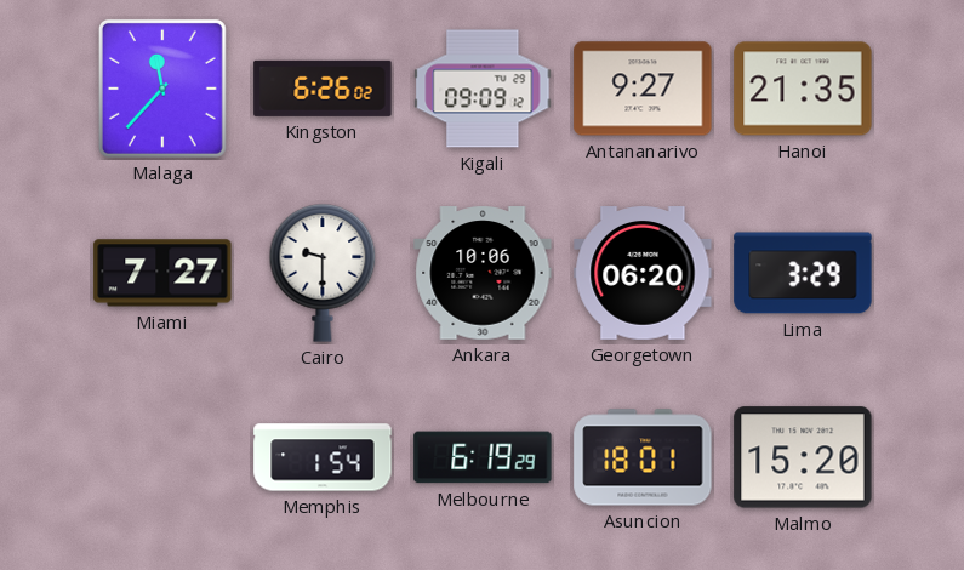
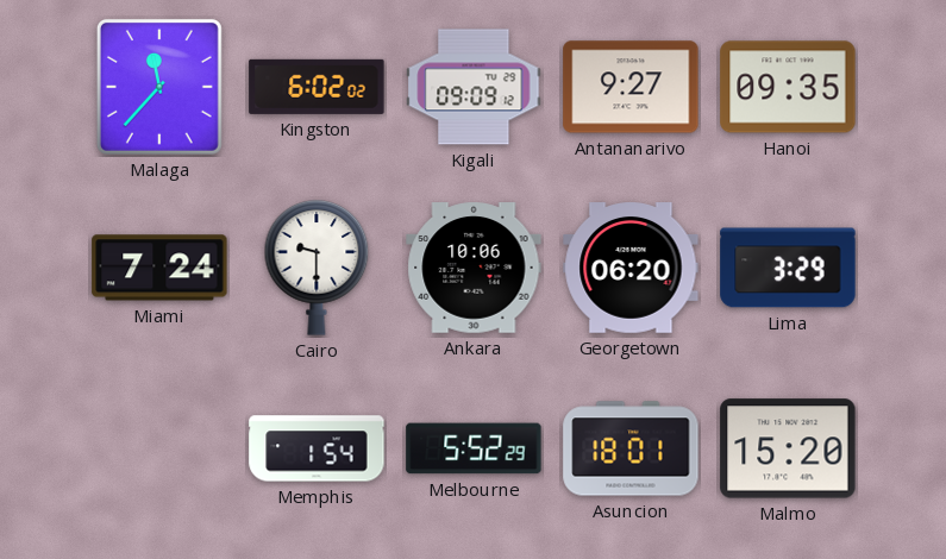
Kingston: 6:26 -> 6:02 (317, 87)
Hanoi: 21:35 -> 09:35 (788, 87)
Miami: 7:27 -> 7:24 (159, 268)
Melbourne: 6:19 -> 5:52 (474, 448)
